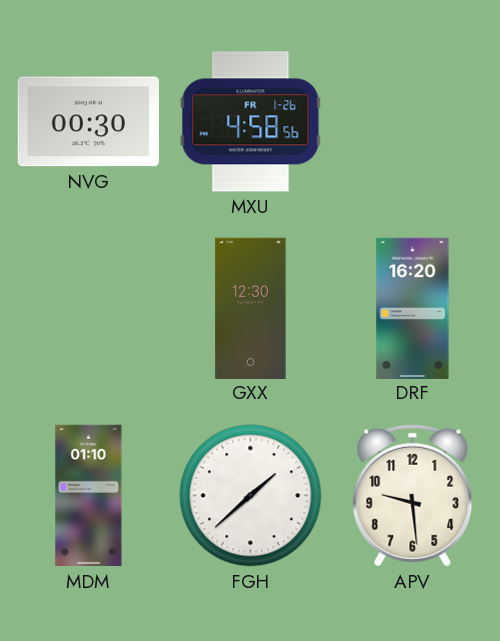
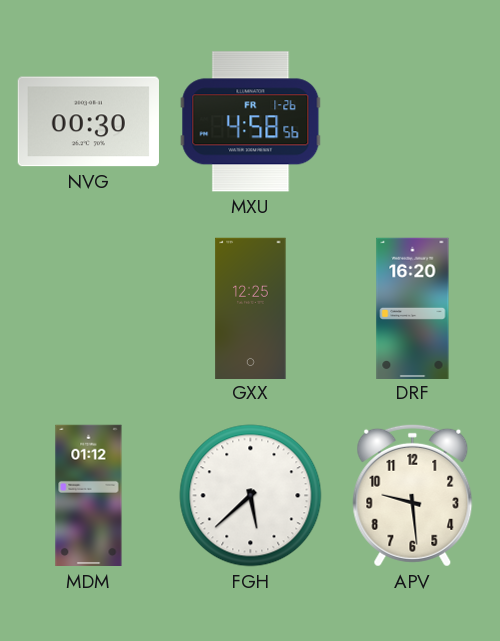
GXX: 12:30 -> 12:25 (251, 308)
MDM: 01:10 -> 01:12 (89, 496)
FGH: 1:38 -> 5:38 (251, 496)
